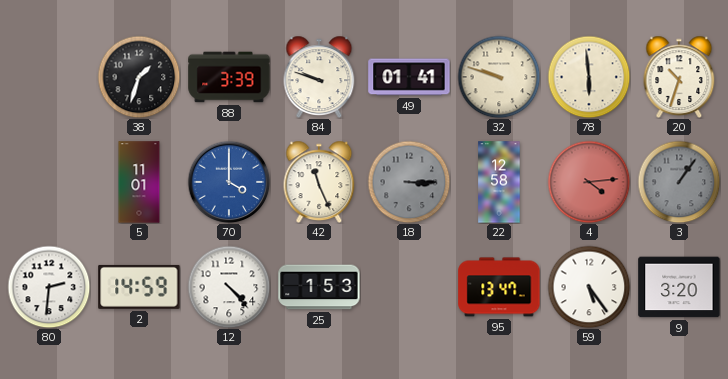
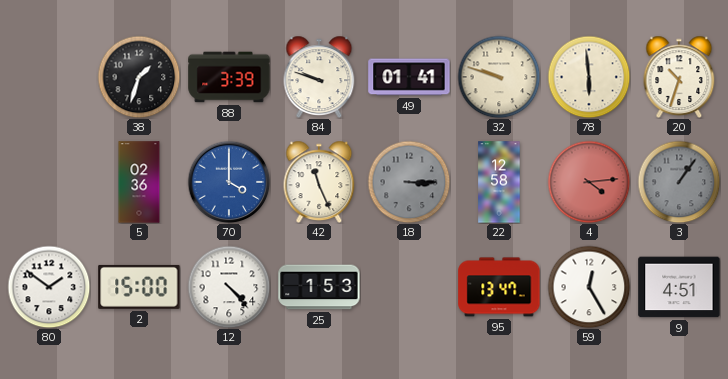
5: 11:01 -> 02:36 (139, 182)
80: 2:31 -> 1:51 (49, 287)
2: 14:59 -> 15:00 (139, 287)
59: 5:24 -> 12:25 (589, 287)
9: 3:20 -> 4:51 (679, 287)
